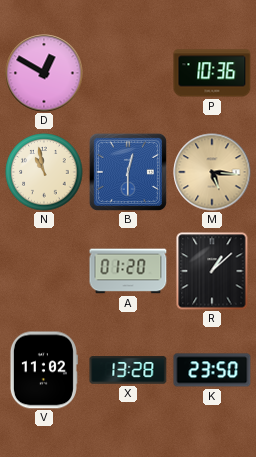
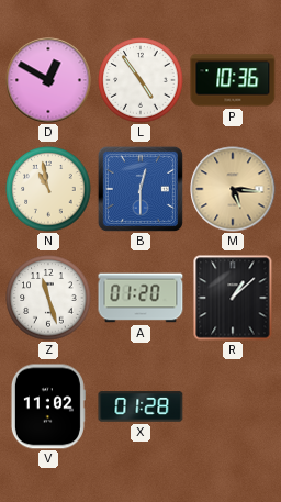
L: none -> 4:54 (140, 80)
Z: none -> 11:27 (48, 298)
X: 13:28 -> 01:28 (140, 406)
K: 23:50 -> none (212, 370)
